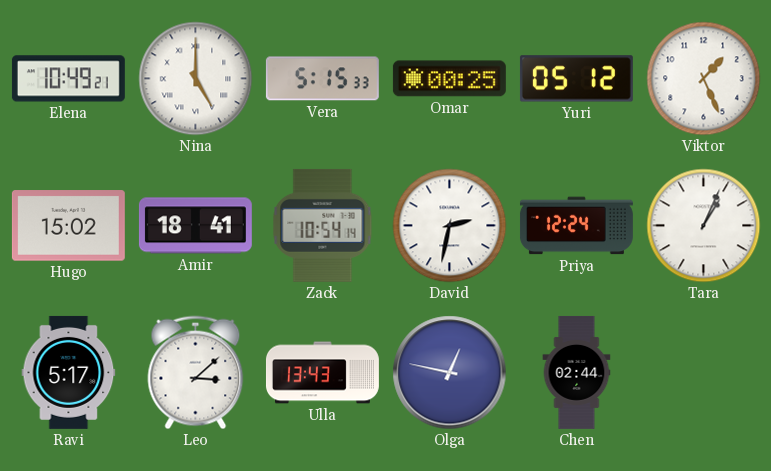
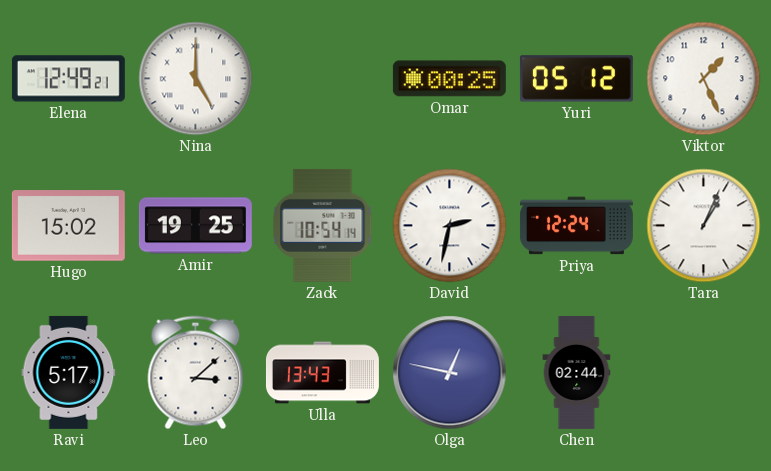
Elena: 10:49 -> 12:49 (68, 79)
Vera: 5:15 -> none (322, 79)
Amir: 18:41 -> 19:25 (195, 226)
